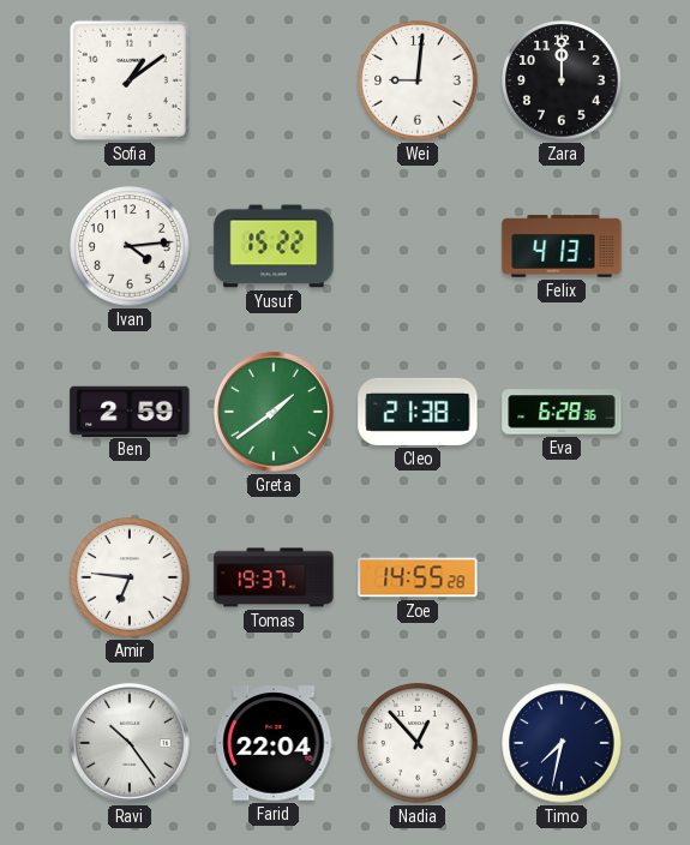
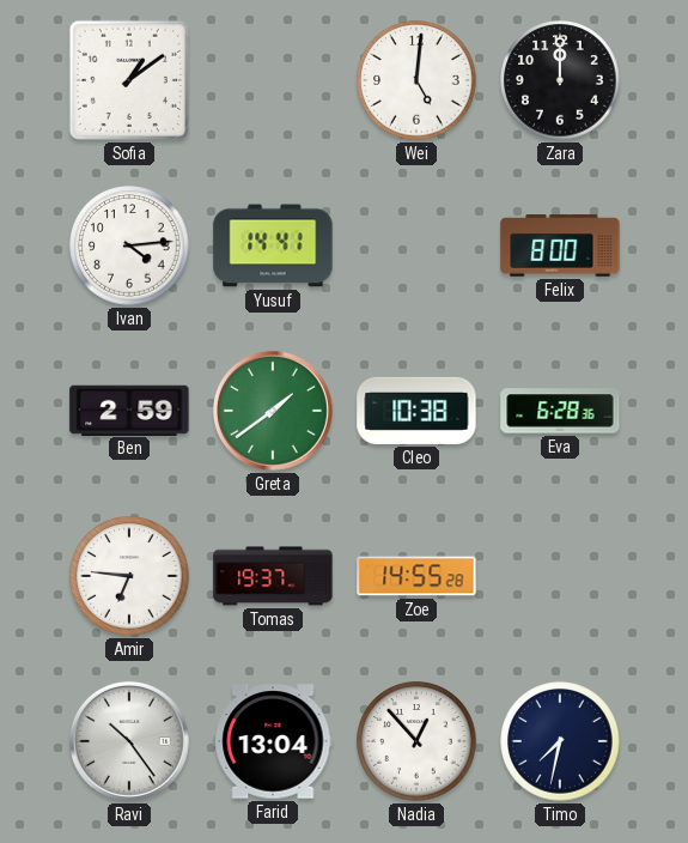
Wei: 9:01 -> 5:01 (416, 80)
Yusuf: 15:22 -> 14:41 (273, 245)
Felix: 4:13 -> 8:00 (560, 245)
Cleo: 21:38 -> 10:38 (416, 411)
Farid: 22:04 -> 13:04 (273, 741)
